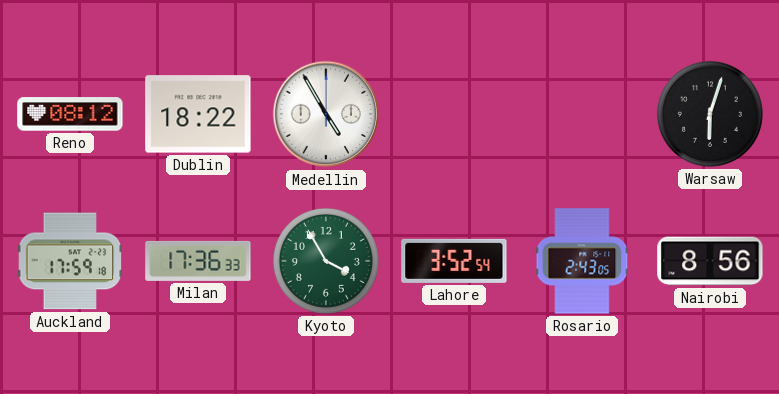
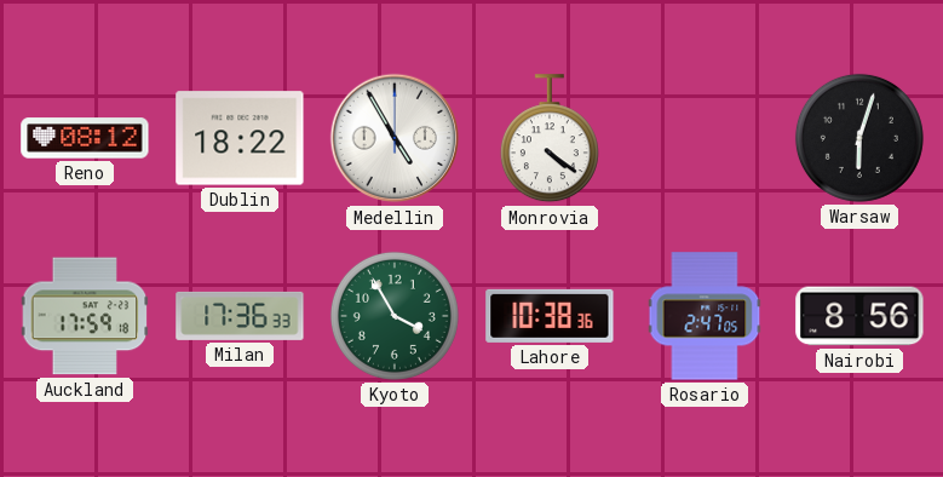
Monrovia: none -> 4:21 (550, 139)
Lahore: 3:52 -> 10:38 (550, 316)
Rosario: 2:43 -> 2:47 (705, 316)
